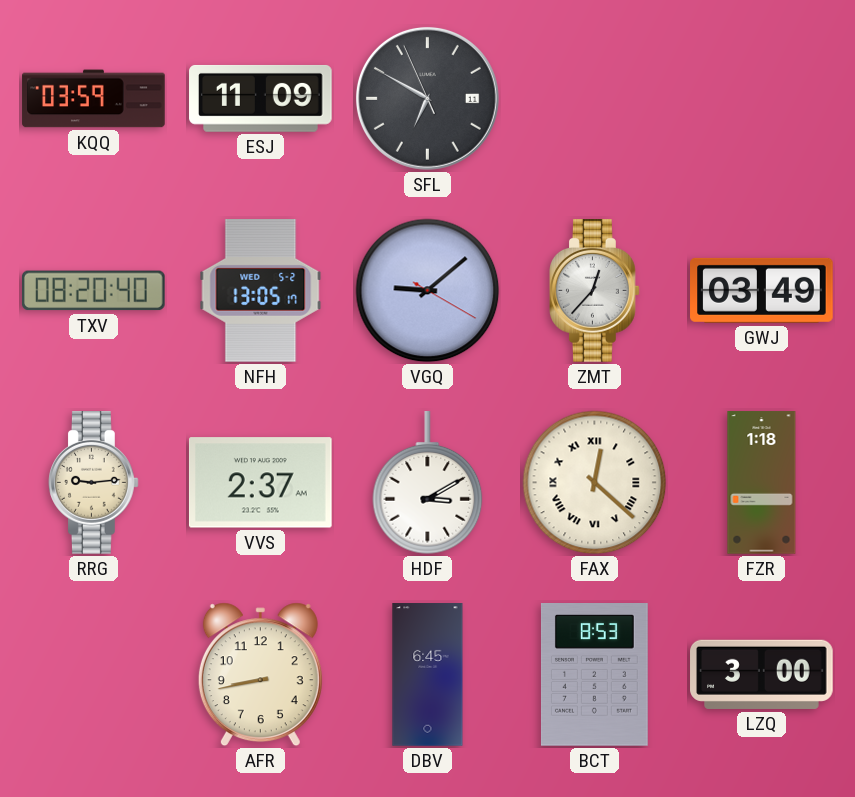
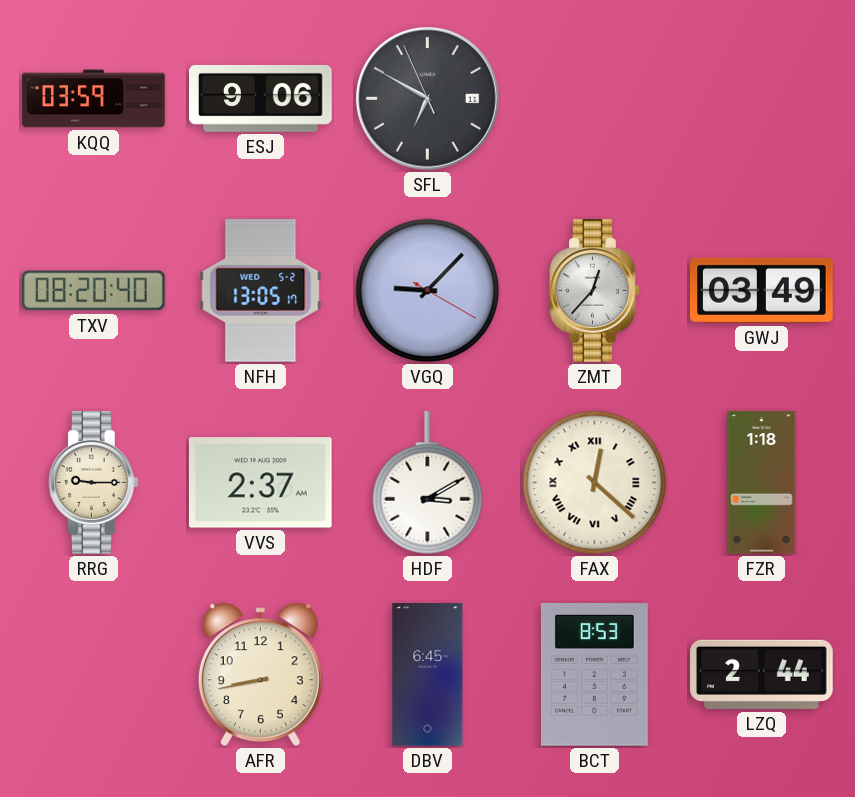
ESJ: 11:09 -> 9:06 (261, 98)
VGQ: 9:08 -> 9:07 (428, 291)
RRG: 9:14 -> 9:15 (94, 483)
LZQ: 3:00 -> 2:44 (762, 674)
